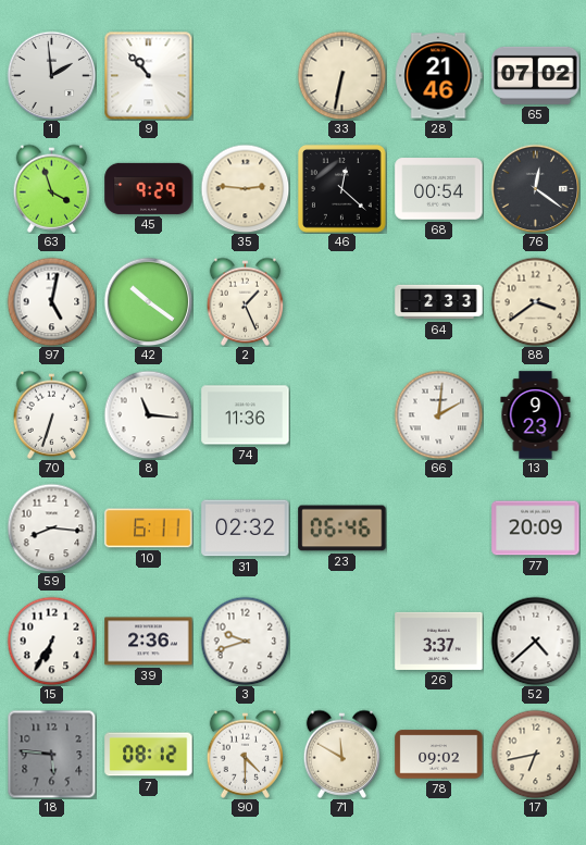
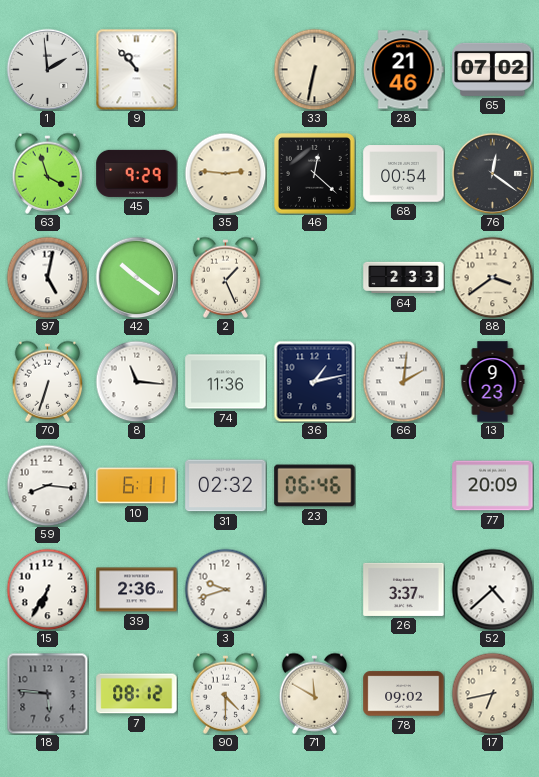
36: none -> 1:13 (314, 381)
